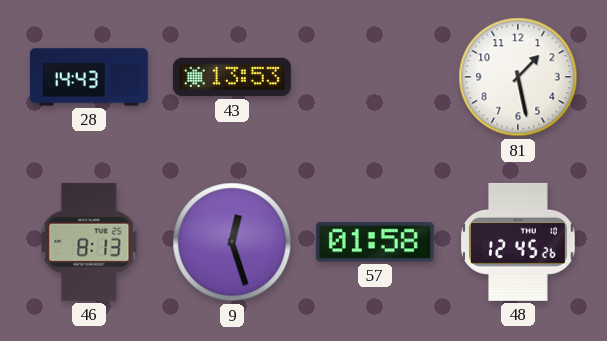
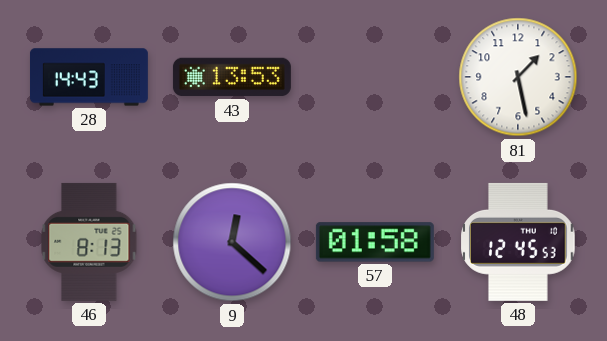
9: 12:27 -> 12:22 (232, 242)
48: 12:45:26 -> 12:45:53 (518, 242)
